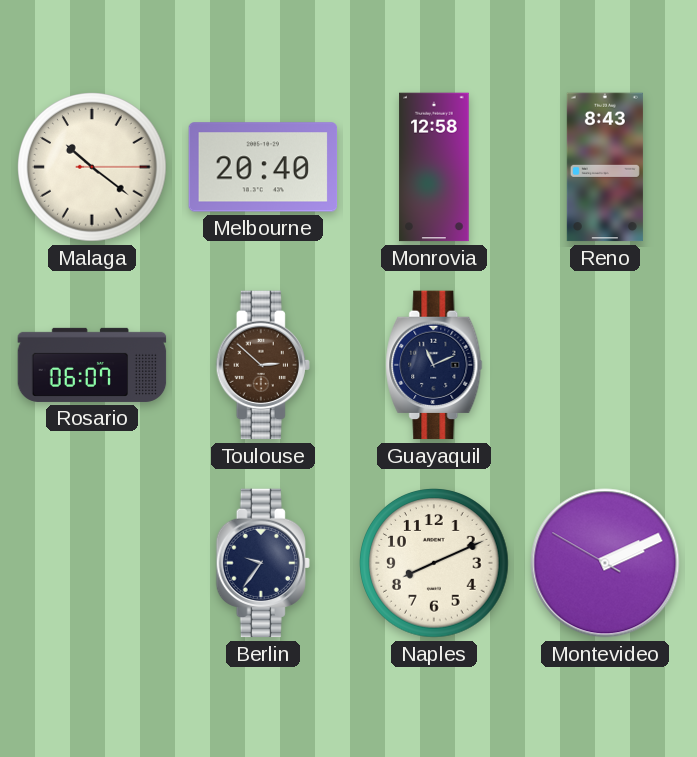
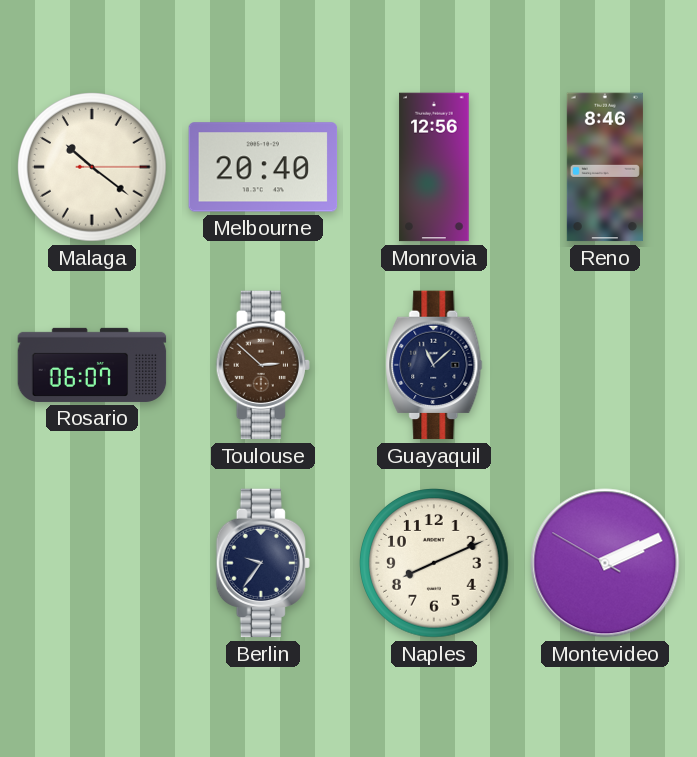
Monrovia: 12:58 -> 12:56 (434, 167)
Reno: 8:43 -> 8:46 (605, 167)
Guayaquil: 11:11 -> 11:08 (434, 365)
